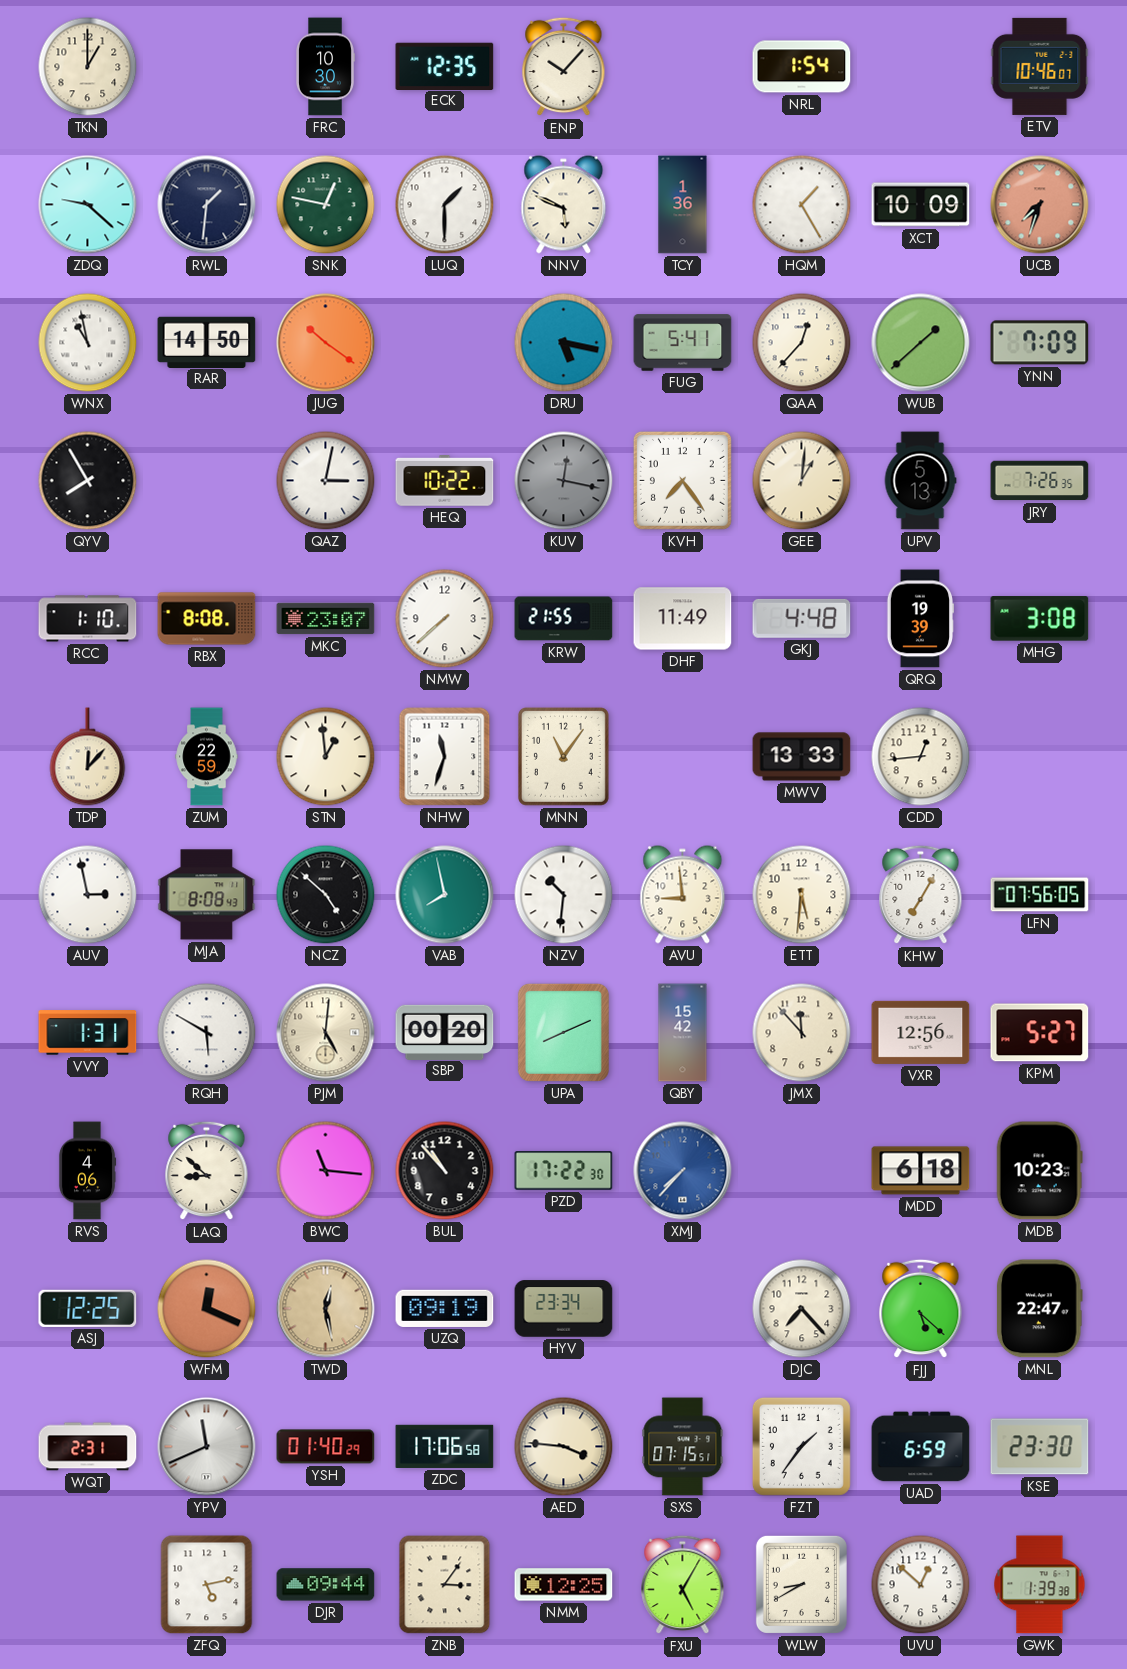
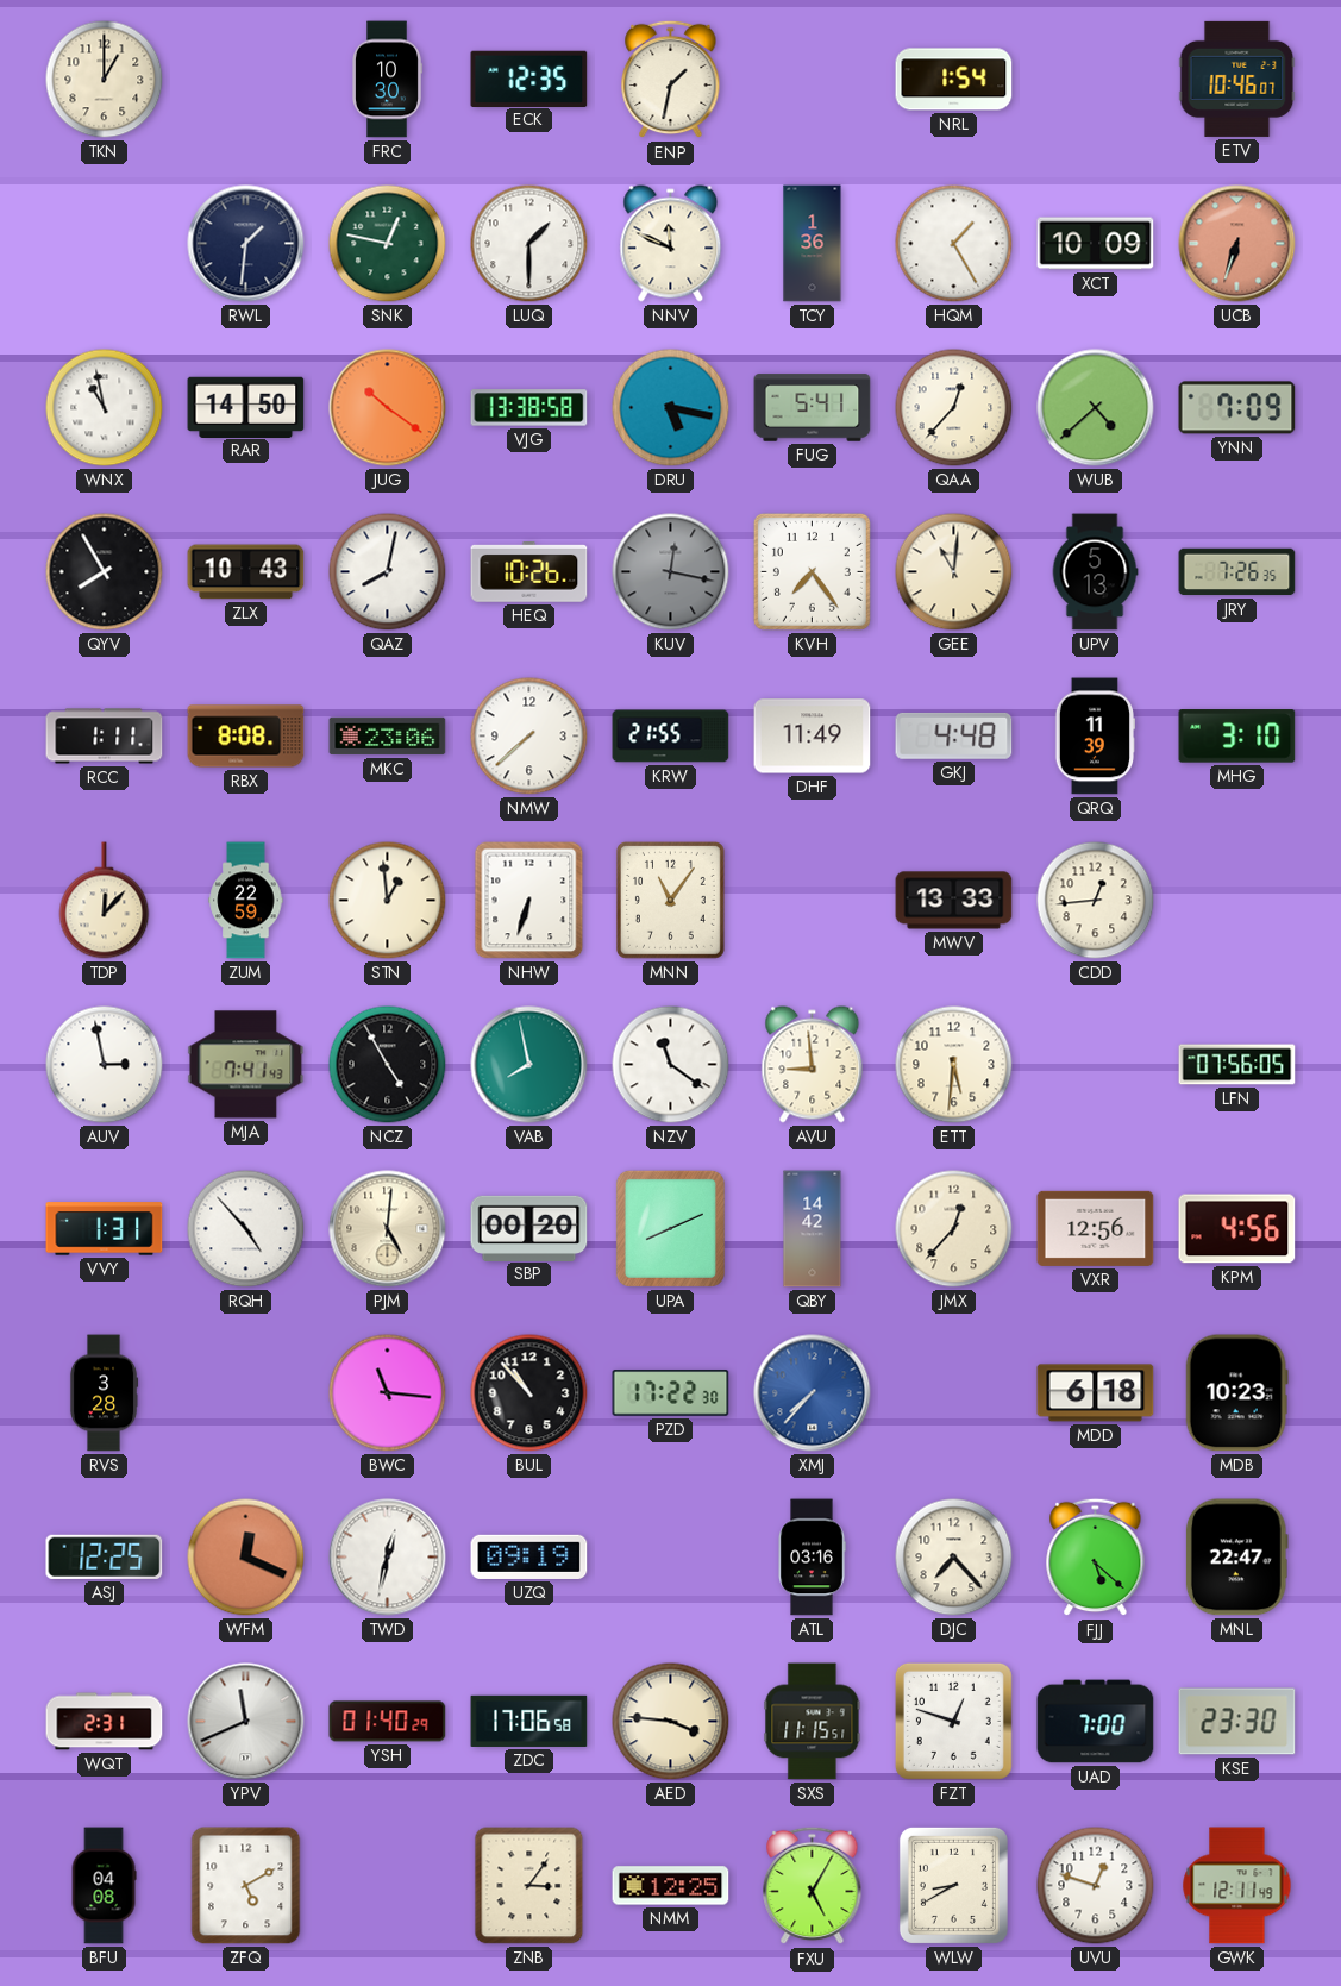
ENP: 10:07 -> 1:32 (671, 80)
ZDQ: 9:22 -> none (88, 205)
NNV: 5:49 -> 11:49 (671, 244)
UCB: 7:33 -> 6:33 (1237, 244)
VJG: none -> 13:38 (529, 408)
WUB: 1:38 -> 4:38 (1096, 408)
ZLX: none -> 10:43 (246, 572)
QAZ: 3:02 -> 8:02 (388, 572)
HEQ: 10:22 -> 10:26 (529, 572)
GEE: 1:01 -> 11:01 (954, 572)
RCC: 1:10 -> 1:11 (105, 737)
MKC: 23:07 -> 23:06 (388, 737)
QRQ: 19:39 -> 11:39 (1094, 737)
MHG: 3:08 -> 3:10 (1237, 737)
NHW: 11:33 -> 6:33 (529, 901)
MJA: 8:08 -> 7:41 (246, 1065)
NCZ: 4:52 -> 4:55 (388, 1065)
NZV: 10:31 -> 11:21 (671, 1065)
KHW: 7:05 -> none (921, 895)
RQH: 5:50 -> 4:53 (246, 1229)
QBY: 15:42 -> 14:42 (813, 1229)
JMX: 11:53 -> 12:37 (954, 1229)
KPM: 5:27 -> 4:56 (1237, 1229)
RVS: 4:06 -> 3:28 (104, 1393)
LAQ: 8:52 -> none (207, 1171)
TWD: 12:28 -> 12:32 (388, 1558)
TWD dial: champagne -> white (388, 1558)
HYV: 23:34 -> none (564, 1309)
ATL: none -> 03:16 (812, 1558)
SXS: 07:15 -> 11:15 (813, 1722)
FZT: 1:36 -> 12:48 (953, 1721)
UAD: 6:59 -> 7:00 (1096, 1722)
BFU: none -> 04:08 (104, 1886)
ZFQ: 5:13 -> 5:10 (246, 1886)
DJR: 09:44 -> none (326, 1585)
UVU: 12:52 -> 12:48 (1096, 1886)
GWK: 1:39 -> 12:11 (1237, 1886)
